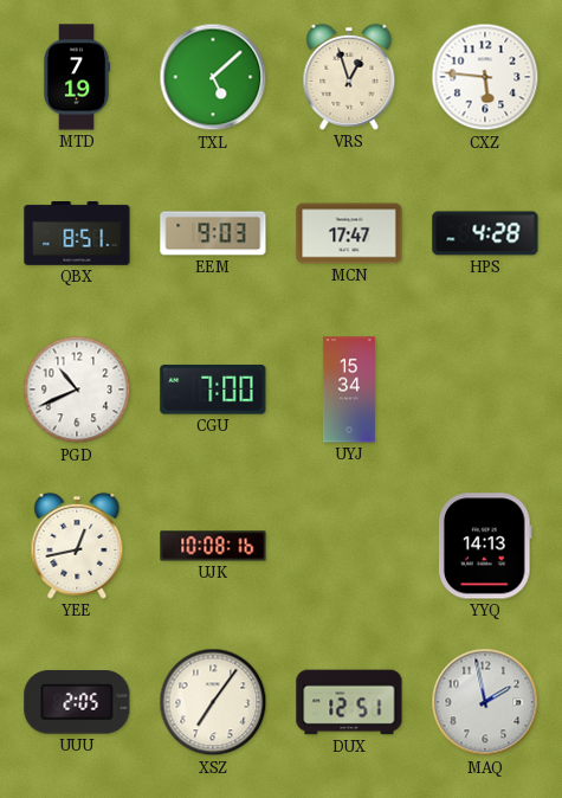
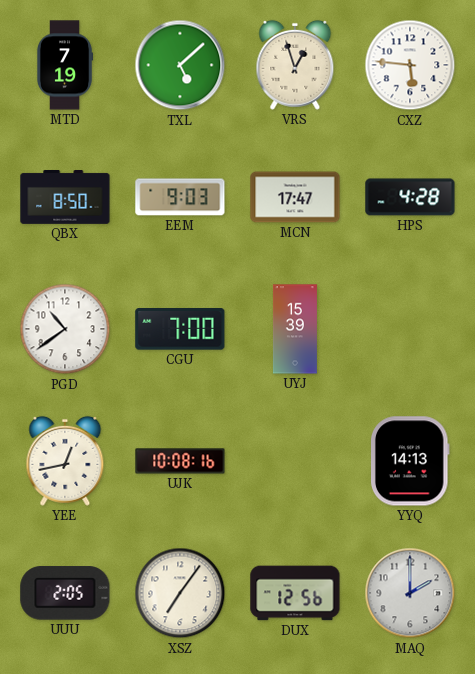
QBX: 8:51 -> 8:50 (65, 198)
PGD: 10:41 -> 10:39 (65, 329)
UYJ: 15:34 -> 15:39 (295, 329)
DUX: 12:51 -> 12:56 (295, 593)
MAQ: 1:58 -> 2:00 (410, 593)
